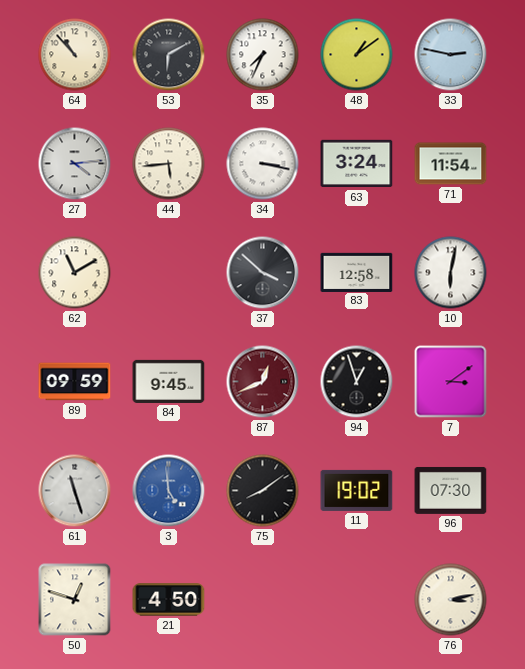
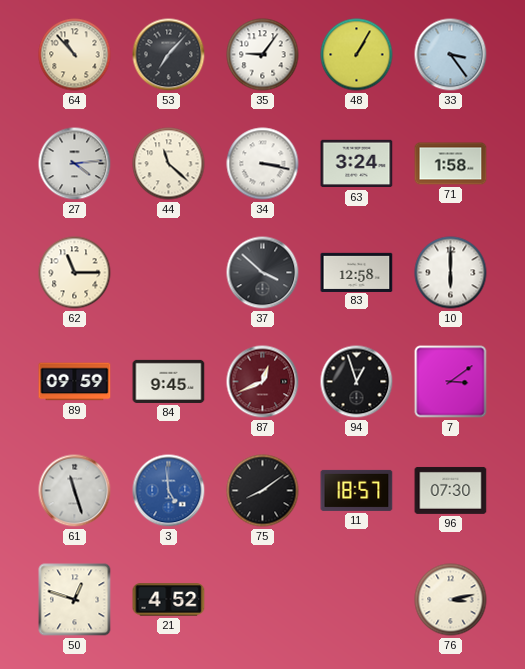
53: 6:10 -> 7:07 (169, 55)
35: 7:34 -> 9:06 (263, 55)
48: 1:09 -> 1:05 (357, 55)
33: 2:47 -> 3:24 (451, 55)
44: 5:44 -> 11:22 (169, 164)
71: 11:54 -> 1:58 (451, 164)
62: 11:10 -> 11:15 (75, 273)
10: 6:02 -> 6:00 (451, 273)
11: 19:02 -> 18:57 (357, 490)
21: 4:50 -> 4:52 (169, 600)
